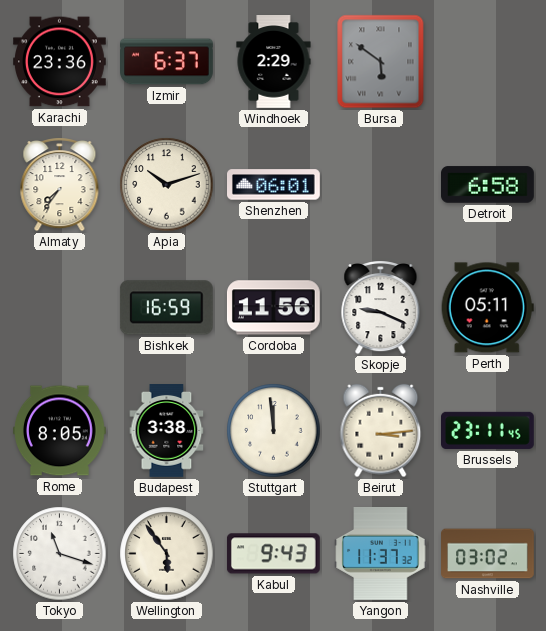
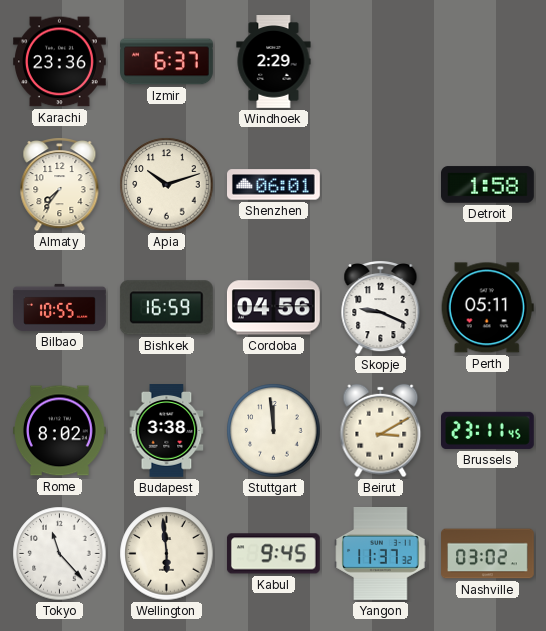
Bursa: 5:51 -> none (381, 62)
Detroit: 6:58 -> 1:58 (488, 185)
Bilbao: none -> 10:55 (60, 307)
Cordoba: 11:56 -> 04:56 (273, 308)
Rome: 8:05 -> 8:02 (60, 431)
Beirut: 3:14 -> 3:10 (381, 431)
Tokyo: 11:18 -> 11:23 (60, 554)
Wellington: 5:54 -> 5:59 (167, 554)
Kabul: 9:43 -> 9:45 (273, 554)
